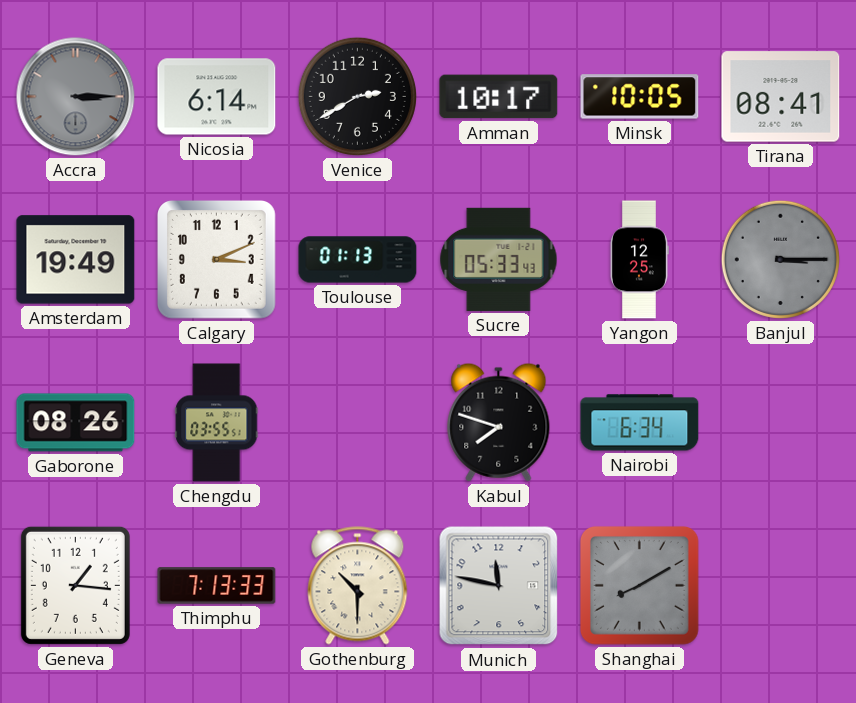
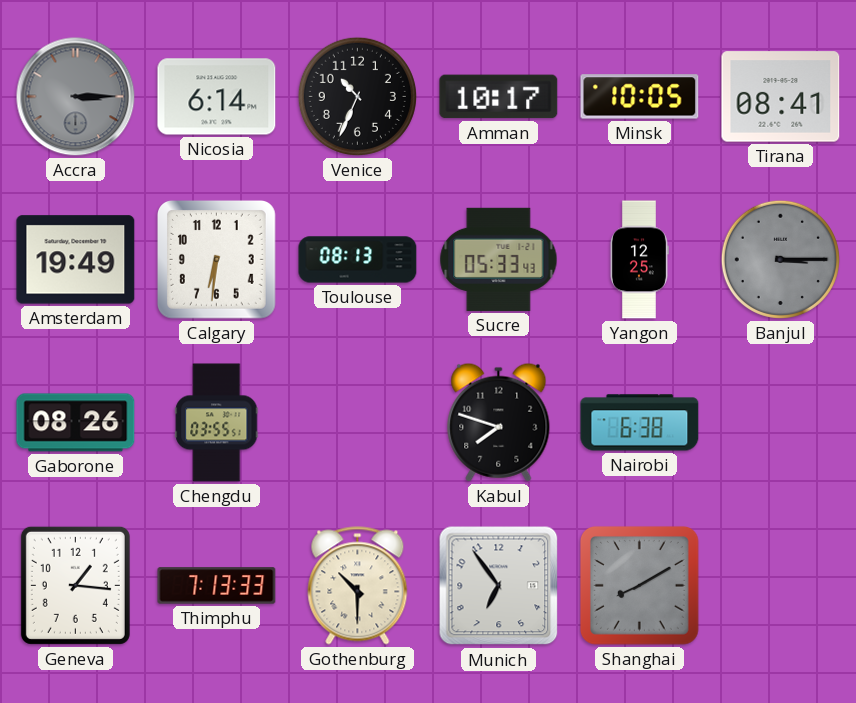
Venice: 2:40 -> 10:34 (357, 96)
Calgary: 3:11 -> 6:31 (216, 259)
Toulouse: 01:13 -> 08:13 (358, 260)
Nairobi: 6:34 -> 6:38 (640, 423)
Munich: 11:47 -> 6:54 (499, 586)
